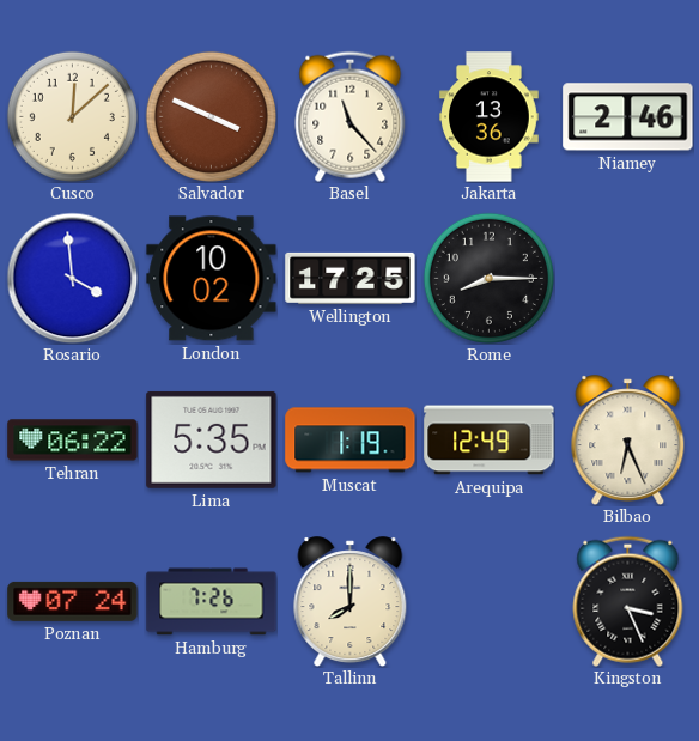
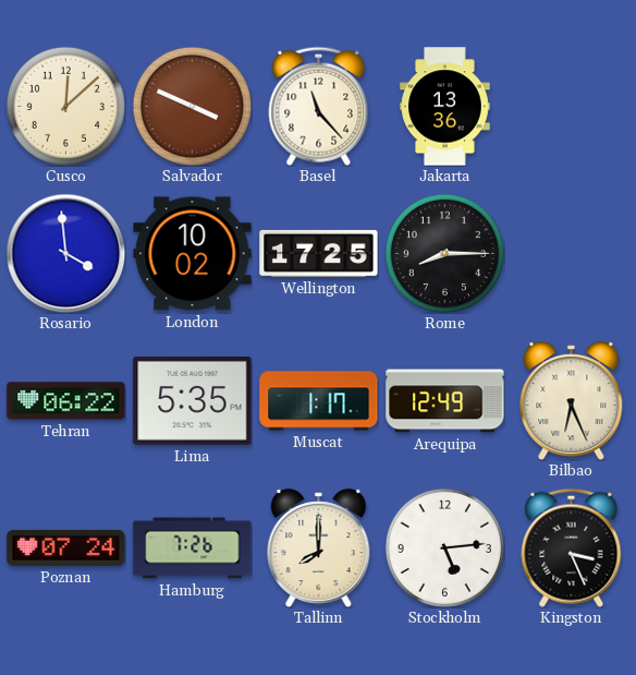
Niamey: 2:46 -> none (628, 117)
Muscat: 1:19 -> 1:17 (319, 401)
Stockholm: none -> 5:14 (444, 547)
